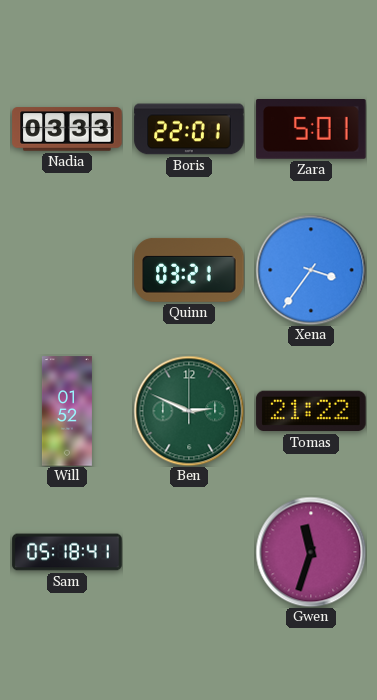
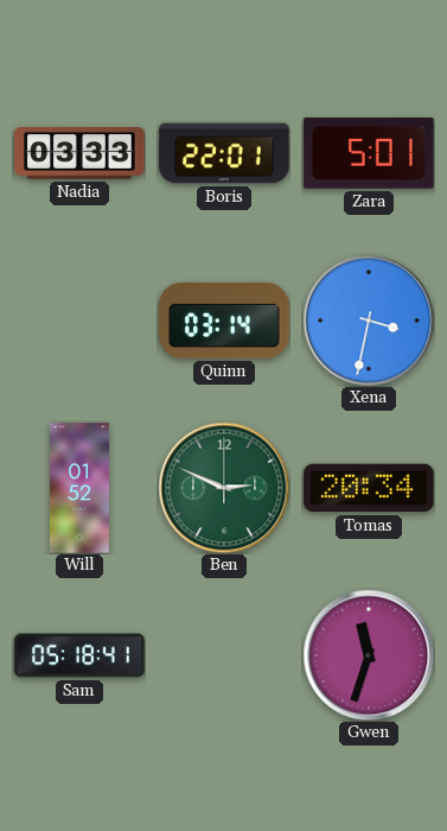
Quinn: 03:21 -> 03:14 (224, 321)
Xena: 3:36 -> 3:32 (369, 321)
Tomas: 21:22 -> 20:34 (369, 488)
